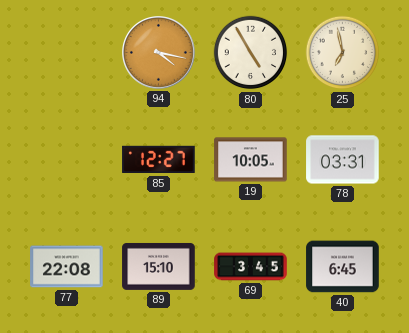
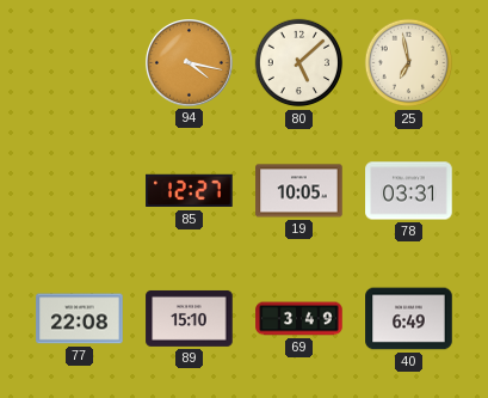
80: 4:55 -> 5:08 (299, 63)
69: 3:45 -> 3:49 (299, 319)
40: 6:45 -> 6:49 (409, 319)
